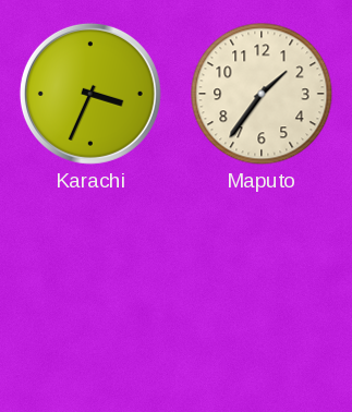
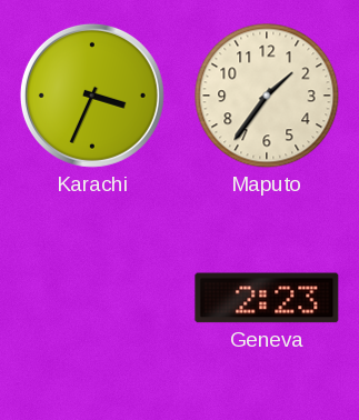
Geneva: none -> 2:23 (267, 298)
